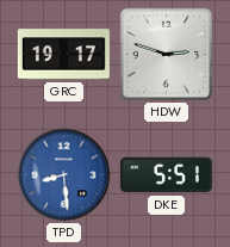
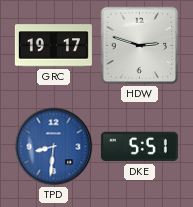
TPD: 8:29 -> 8:31 (54, 147)
